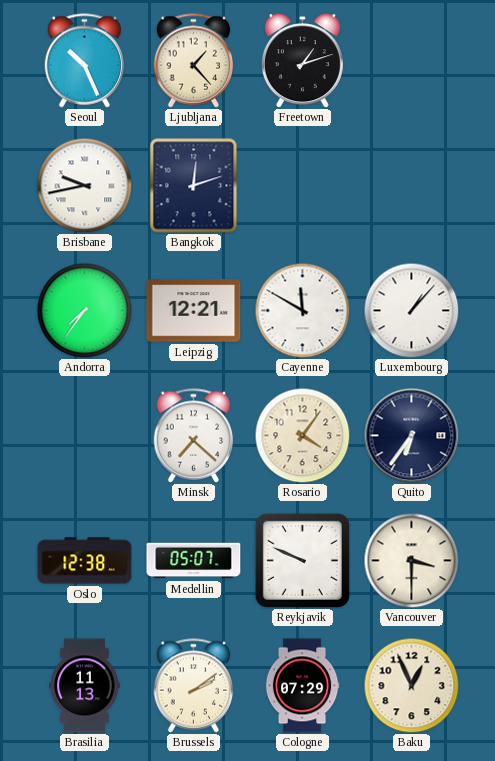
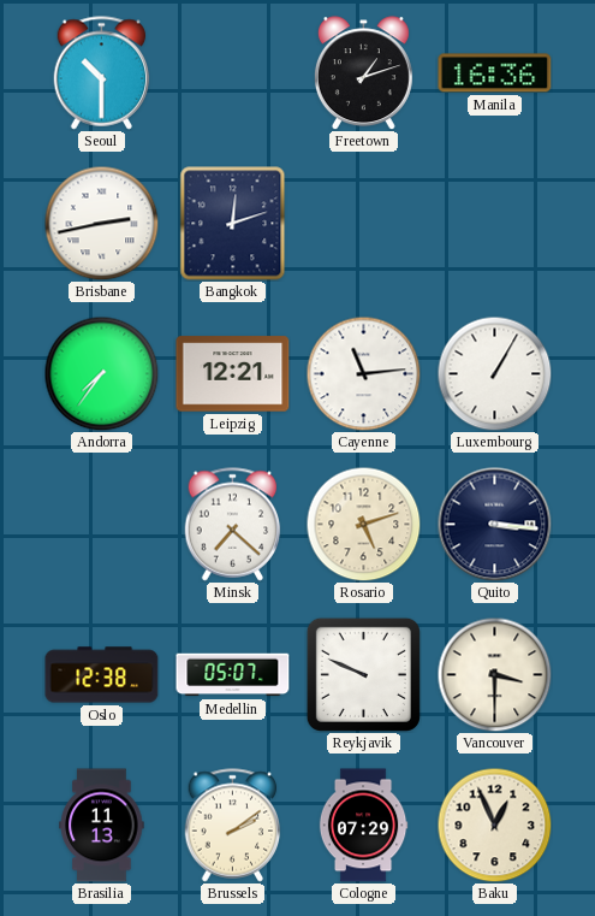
Seoul: 10:26 -> 10:30 (102, 73)
Ljubljana: 1:23 -> none (194, 61)
Manila: none -> 16:36 (495, 73)
Brisbane: 9:43 -> 2:43 (101, 223)
Cayenne: 11:50 -> 11:14 (363, 373)
Luxembourg: 1:07 -> 1:05 (494, 373)
Rosario: 4:06 -> 5:12 (363, 524)
Quito: 6:36 -> 3:16 (494, 524)
